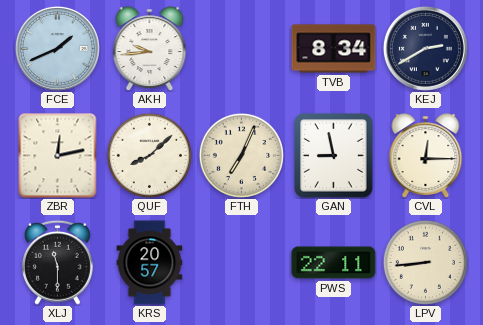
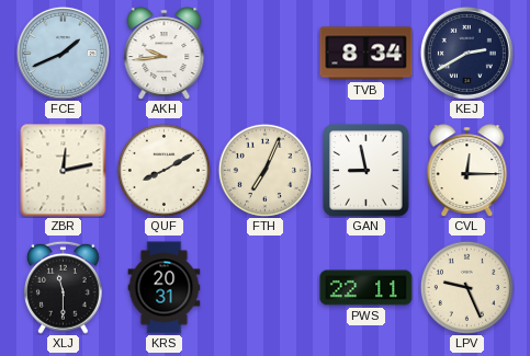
QUF: 8:08 -> 8:10 (163, 170)
KRS: 20:57 -> 20:31 (165, 288)
LPV: 8:44 -> 9:26 (466, 287)
